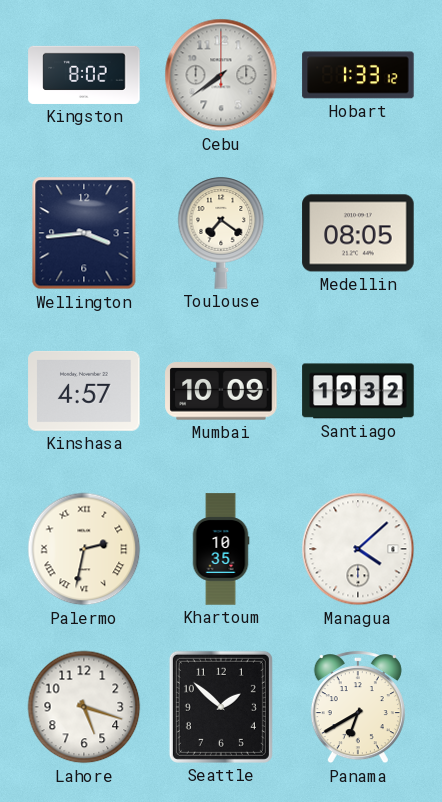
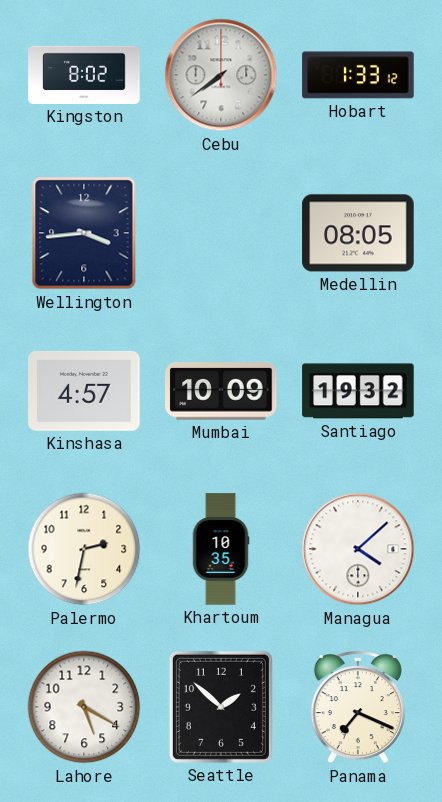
Toulouse: 7:21 -> none (221, 233)
Palermo numerals: Roman -> Arabic (84, 549)
Lahore: 5:18 -> 5:20 (84, 707)
Panama: 6:40 -> 7:19 (358, 708)
